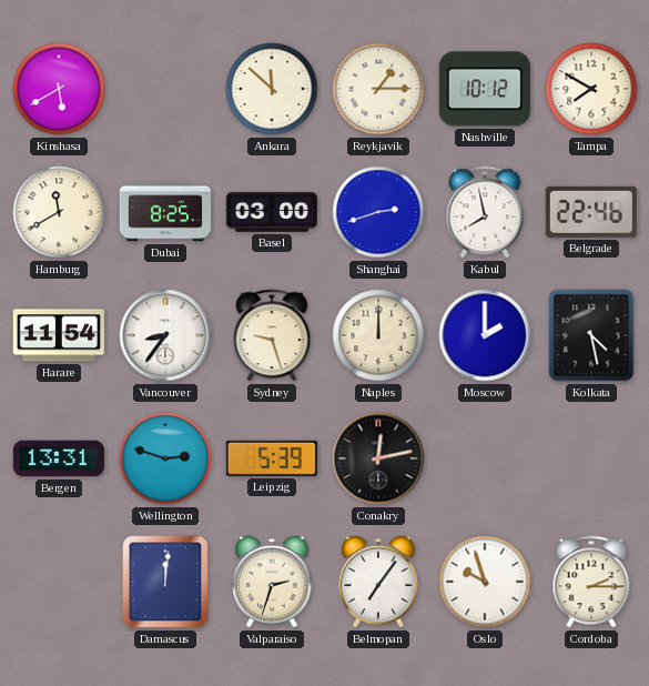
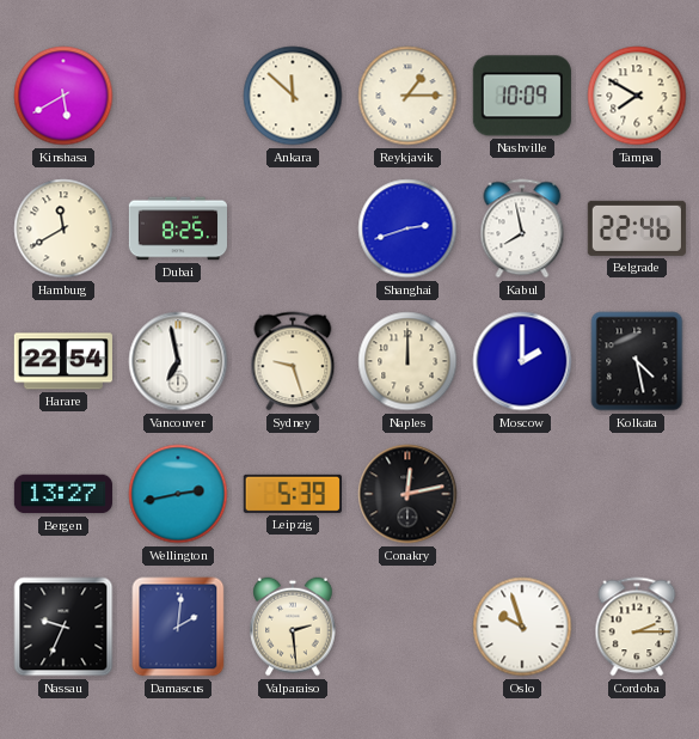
Nashville: 10:12 -> 10:09 (522, 96)
Basel: 03:00 -> none (271, 212)
Harare: 11:54 -> 22:54 (63, 361)
Vancouver: 8:36 -> 6:58 (178, 361)
Bergen: 13:31 -> 13:27 (62, 494)
Wellington: 2:48 -> 2:43 (178, 494)
Nassau: none -> 9:34 (63, 627)
Damascus: 12:01 -> 2:01 (178, 627)
Valparaiso: 2:33 -> 2:29 (293, 627)
Belmopan: 7:06 -> none (378, 582)
